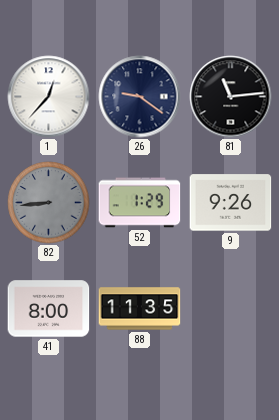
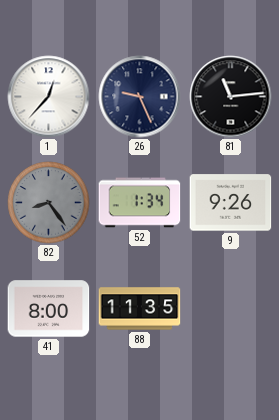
26: 9:21 -> 9:26 (140, 97)
82: 8:44 -> 8:24 (49, 203)
52: 1:29 -> 1:34 (140, 203)
